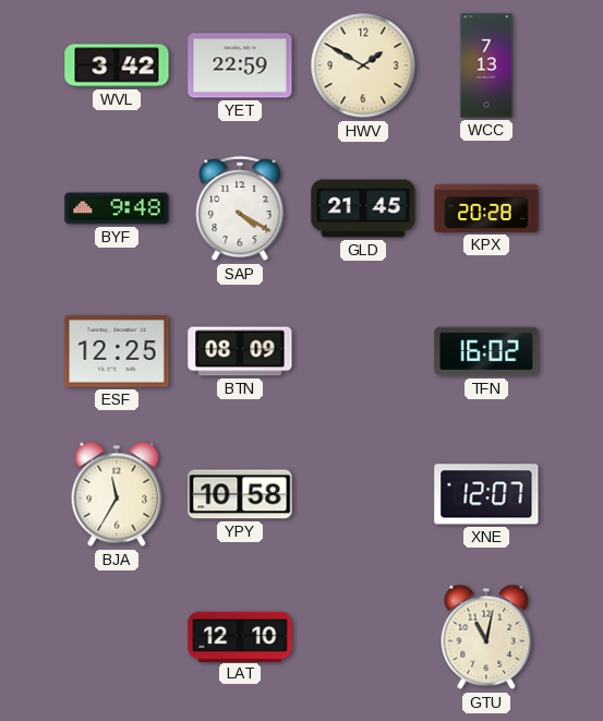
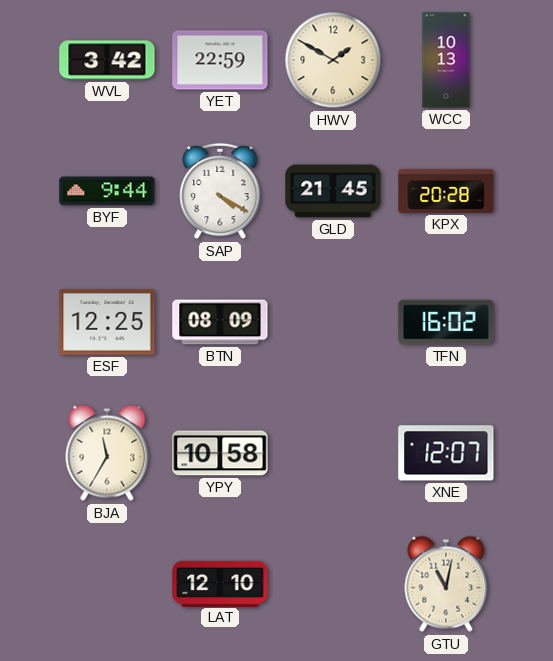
WCC: 7:13 -> 10:13 (446, 60)
BYF: 9:48 -> 9:44 (107, 191)
